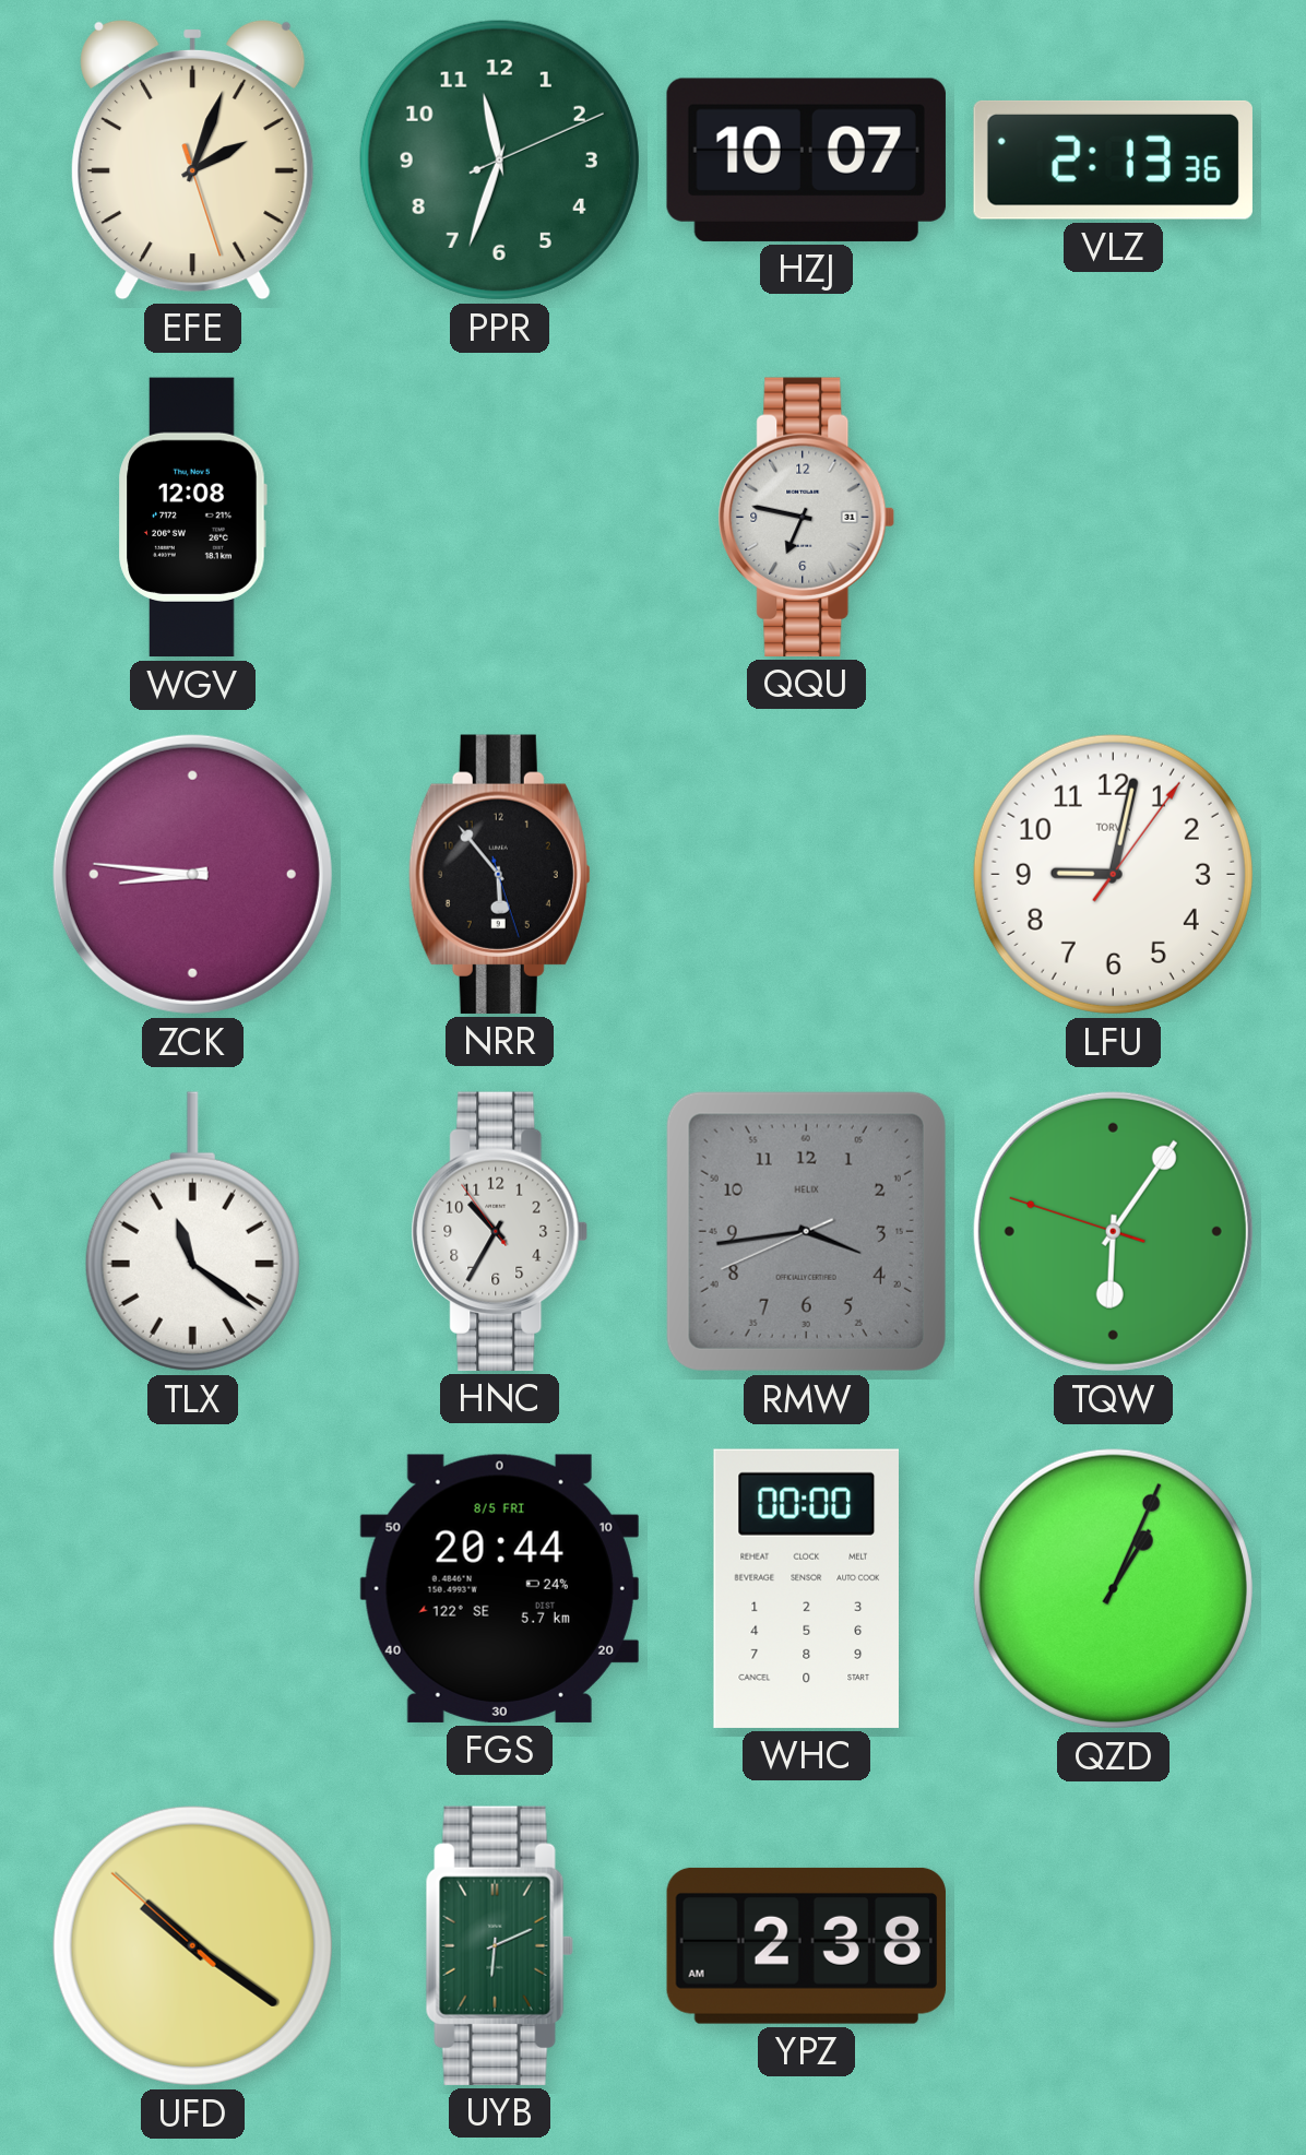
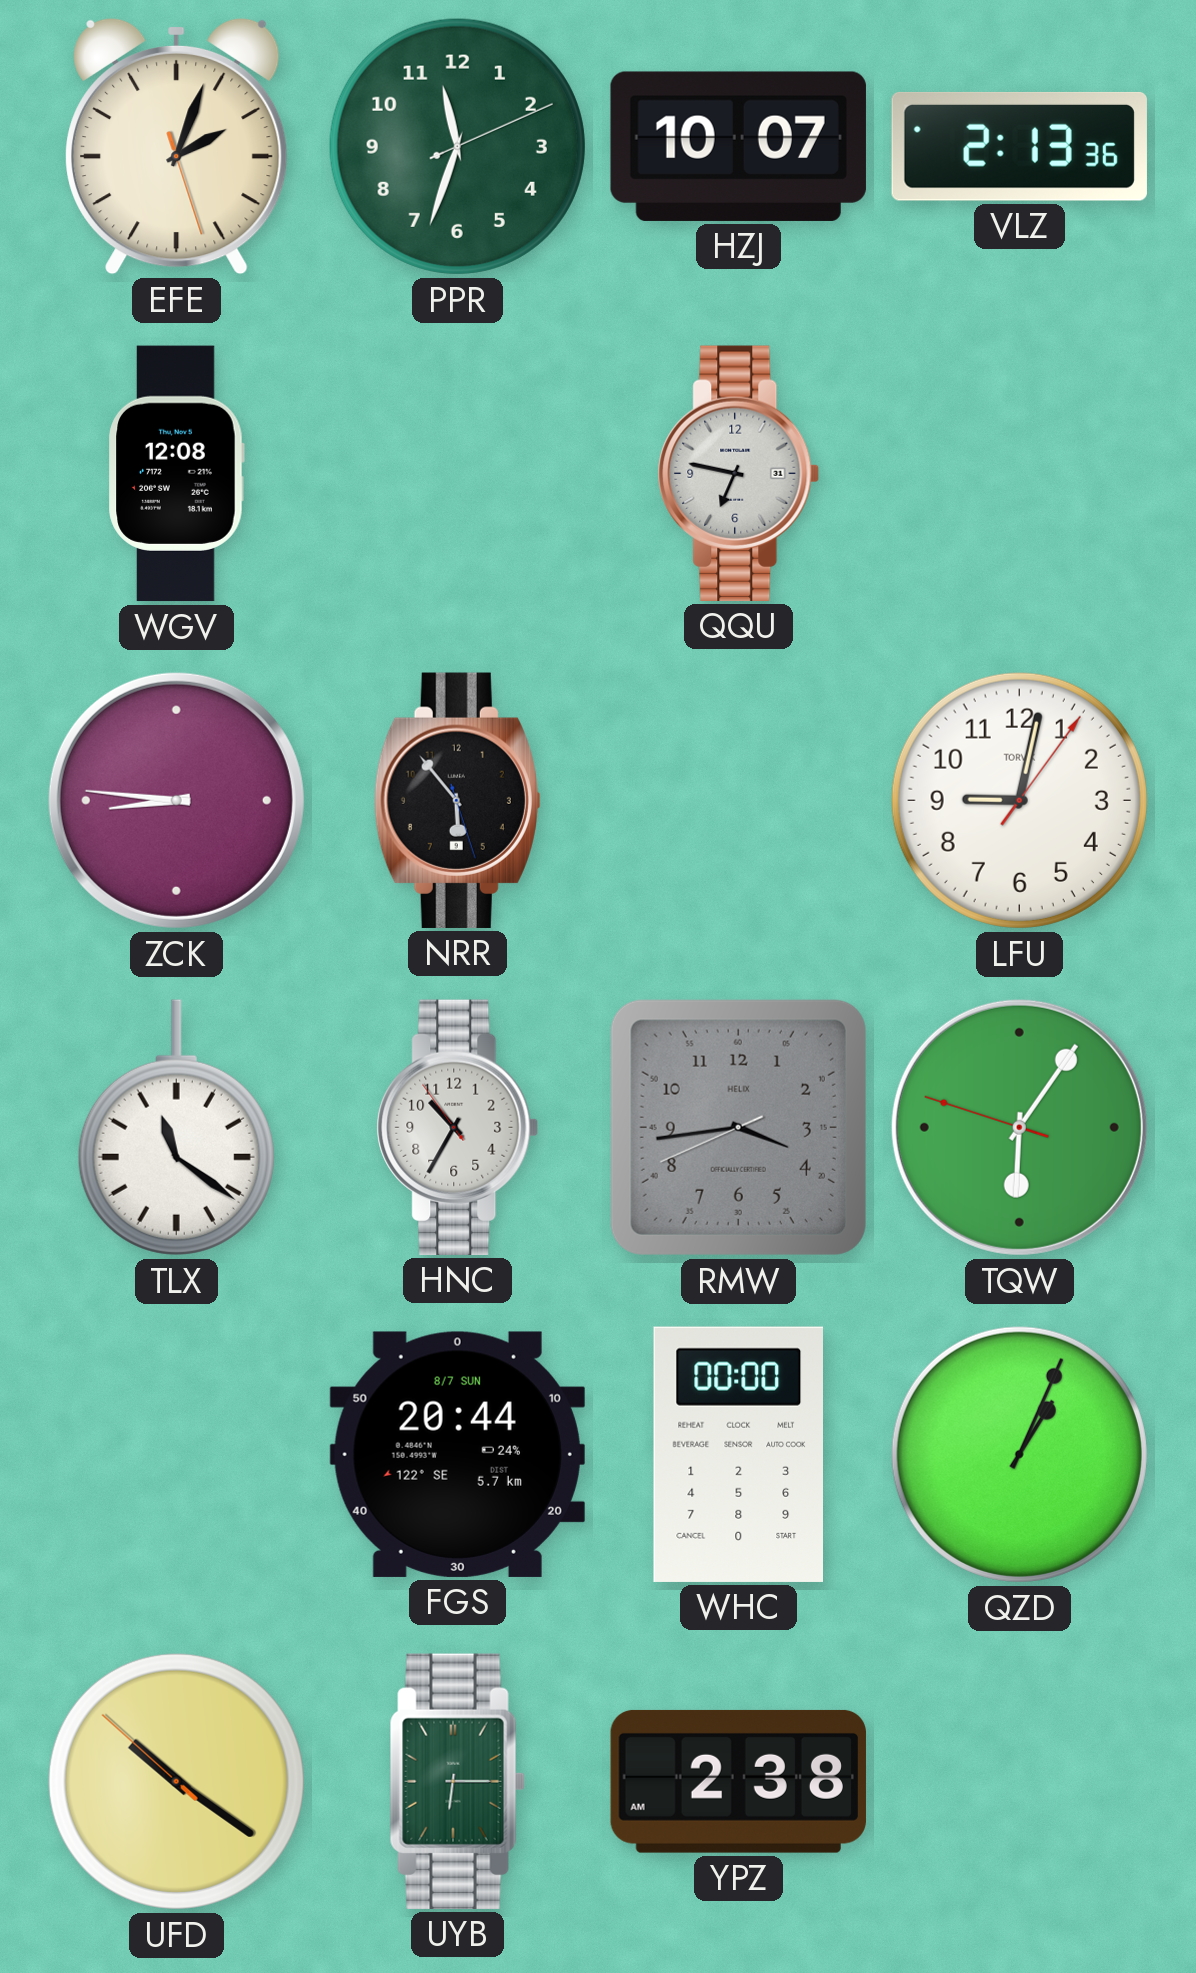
FGS date: 8/5 FRI -> 8/7 SUN (457, 1454)
UYB: 6:11 -> 6:15 (457, 1781)
